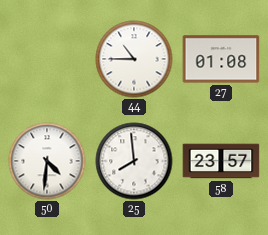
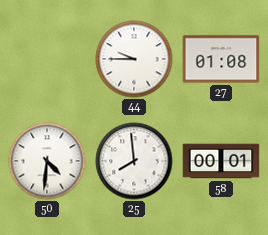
44: 10:45 -> 9:45 (134, 59)
58: 23:57 -> 00:01 (221, 161)
